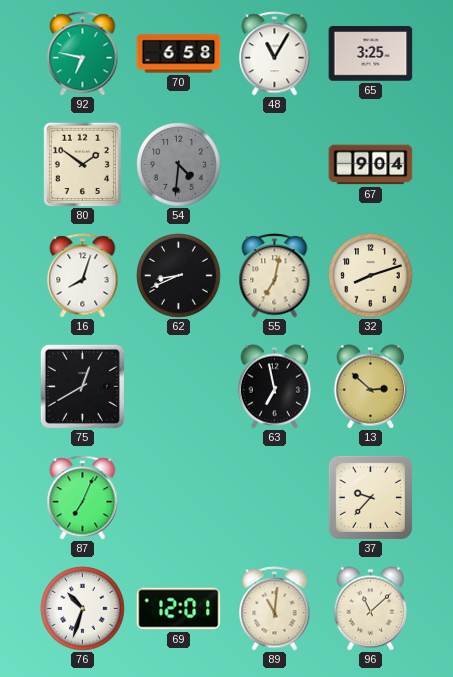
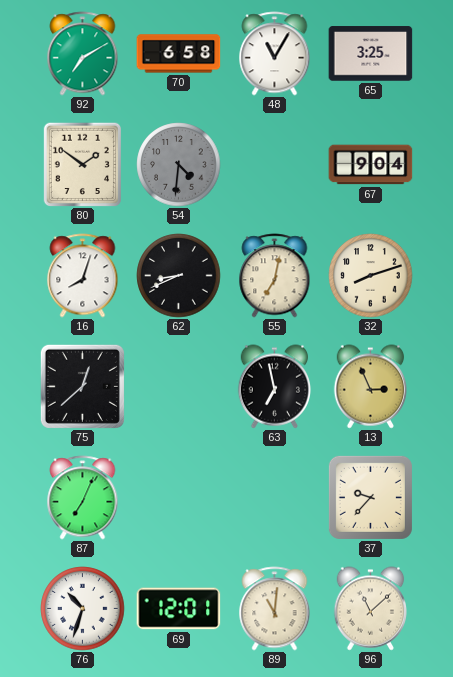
92: 6:47 -> 7:10 (83, 54)
75: 12:40 -> 12:38 (82, 386)
13: 2:52 -> 2:56 (370, 387)
